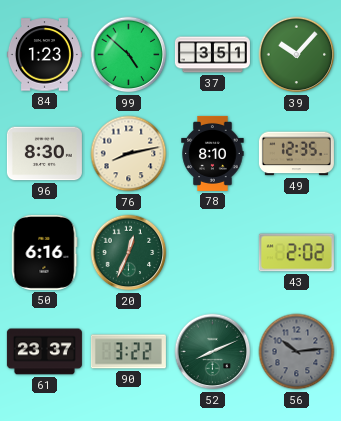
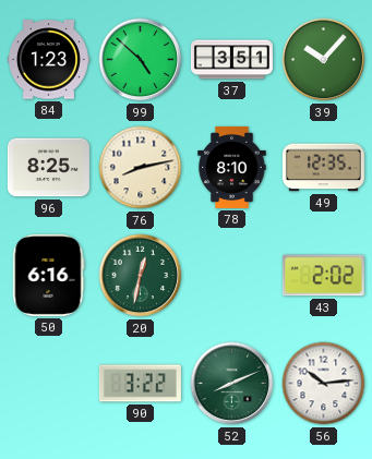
96: 8:30 -> 8:25 (48, 168)
20: 12:34 -> 12:32 (141, 276)
61: 23:37 -> none (44, 352)
56 dial: grey -> white (324, 384)
